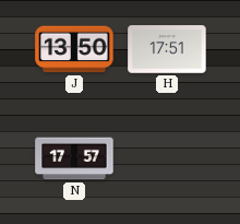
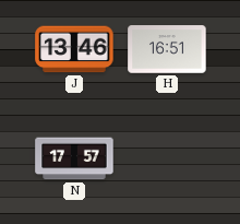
J: 13:50 -> 13:46 (74, 49)
H: 17:51 -> 16:51 (167, 49)
